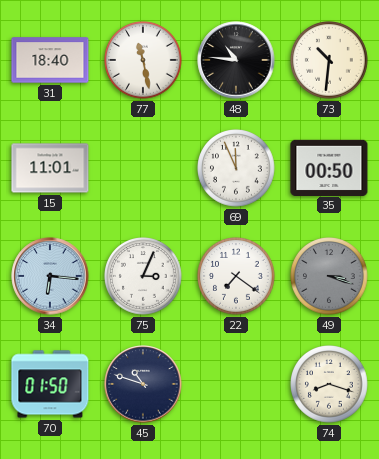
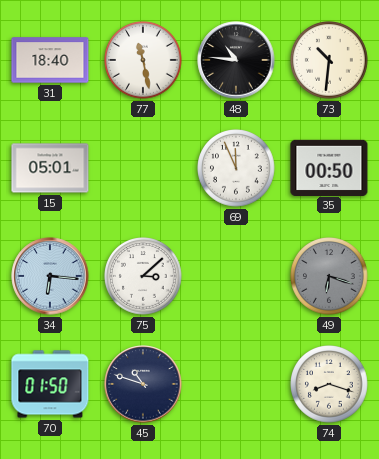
15: 11:01 -> 05:01 (50, 168)
75: 3:04 -> 3:08 (144, 277)
22: 7:21 -> none (237, 277)
49: 3:18 -> 6:18 (330, 277)
